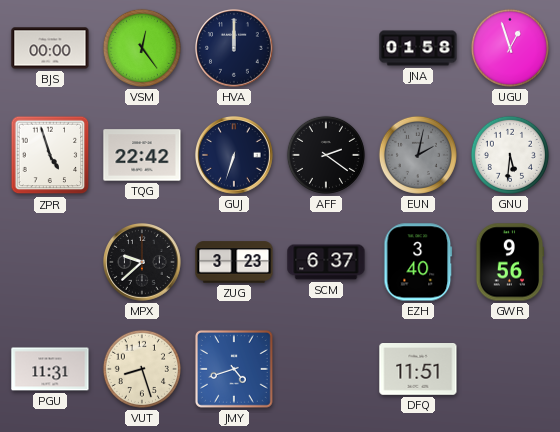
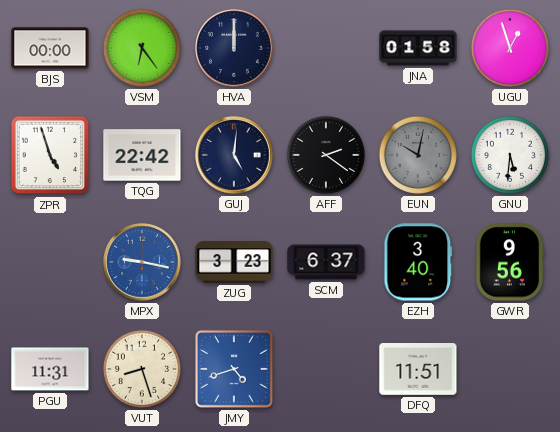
VSM: 12:24 -> 6:24 (142, 48)
GUJ: 6:33 -> 5:01 (235, 156)
EUN: 2:02 -> 10:02 (418, 155)
MPX: 9:38 -> 9:17 (143, 263)
MPX dial: black -> blue (143, 263)
